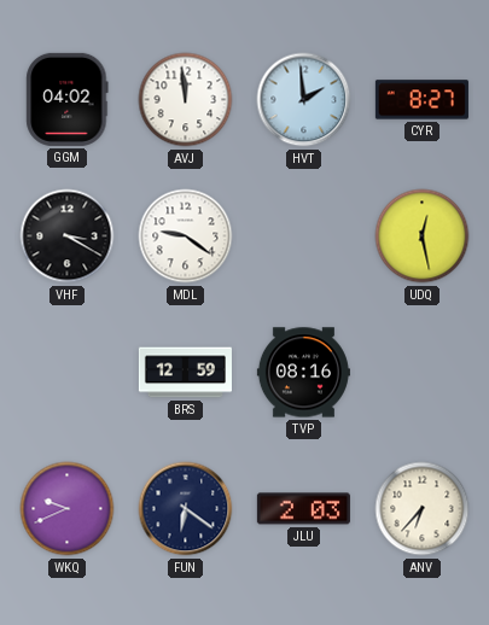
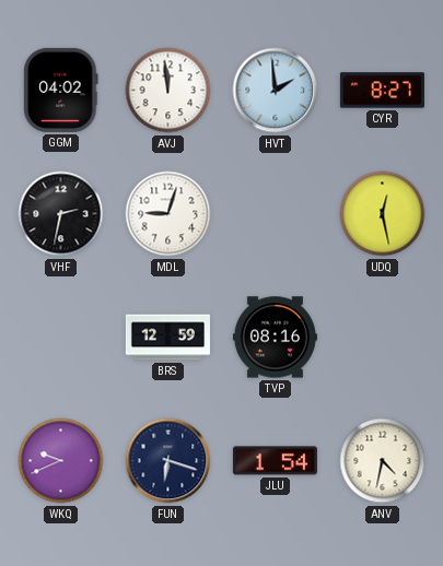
VHF: 3:20 -> 2:32 (61, 214)
MDL: 9:21 -> 9:03 (168, 214)
FUN: 6:21 -> 6:18 (168, 461)
JLU: 2:03 -> 1:54 (275, 461)
ANV: 6:37 -> 4:32 (383, 461)
